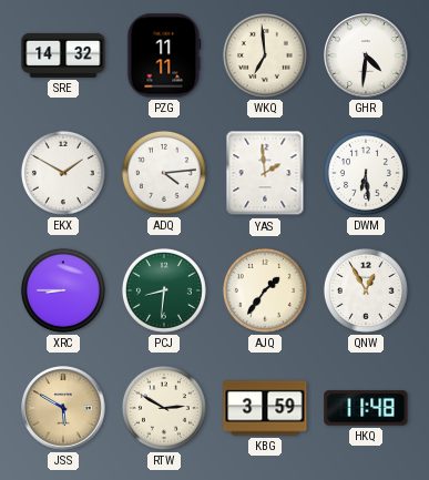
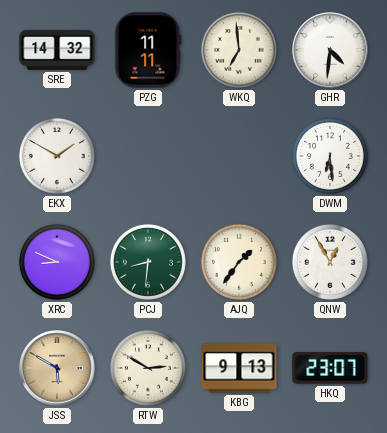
ADQ: 4:14 -> none (164, 173)
YAS: 1:59 -> none (265, 173)
XRC: 8:45 -> 8:49 (57, 262)
KBG: 3:59 -> 9:13 (239, 368)
HKQ: 11:48 -> 23:07 (330, 368)
